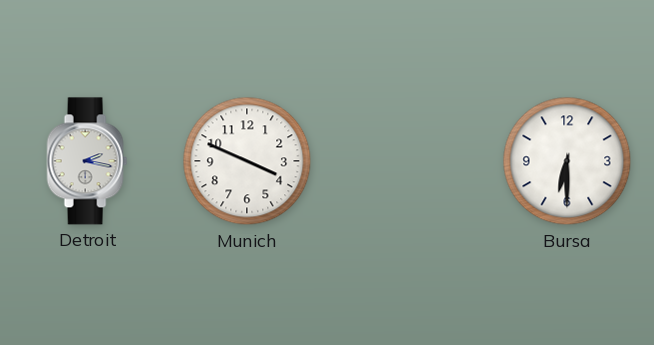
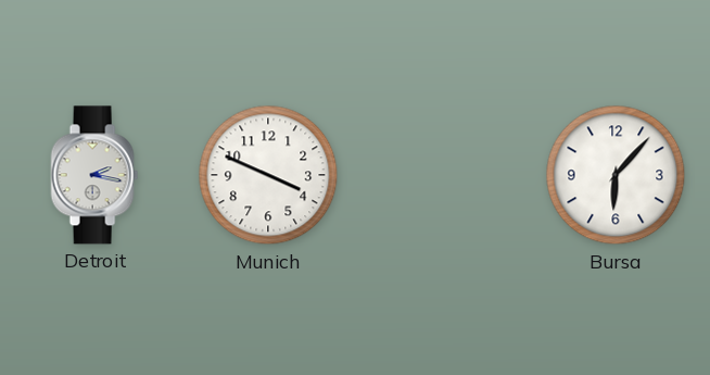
Bursa: 6:30 -> 6:07 (616, 175)
